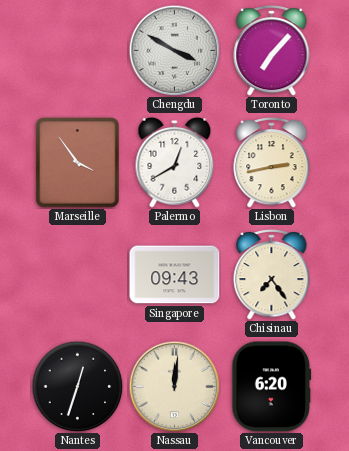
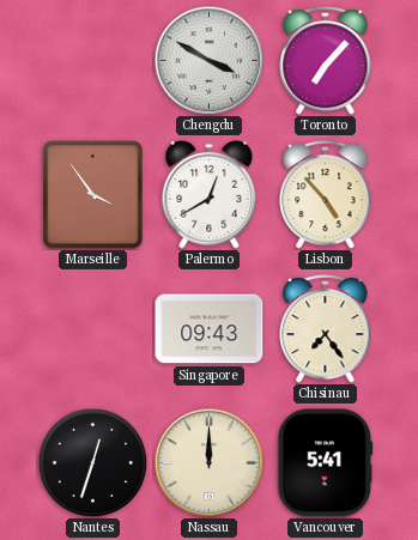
Lisbon: 2:43 -> 4:53 (326, 195)
Nassau: 12:01 -> 12:00 (208, 462)
Vancouver: 6:20 -> 5:41 (326, 463)
